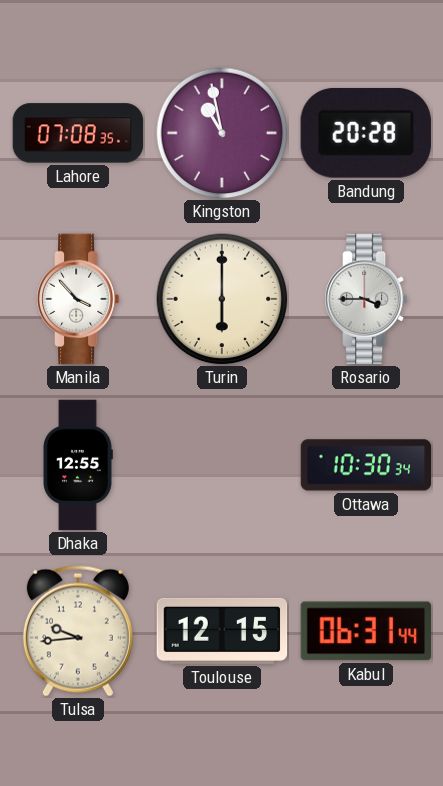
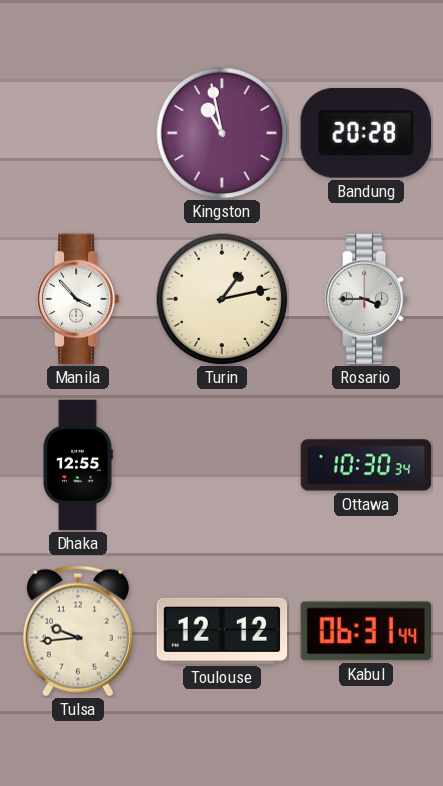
Lahore: 07:08 -> none (78, 133)
Turin: 6:00 -> 1:13 (222, 299)
Toulouse: 12:15 -> 12:12 (222, 631)
